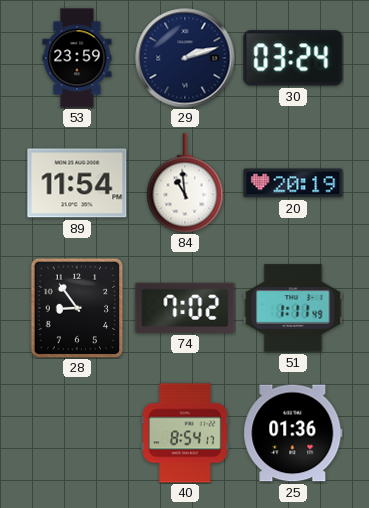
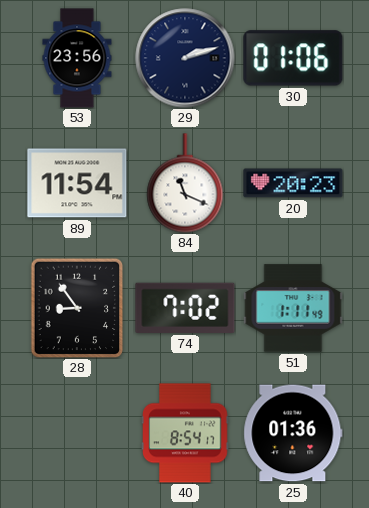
53: 23:59 -> 23:56 (77, 58)
30: 03:24 -> 01:06 (293, 58)
84: 10:59 -> 11:19 (185, 183)
20: 20:19 -> 20:23 (293, 183)
